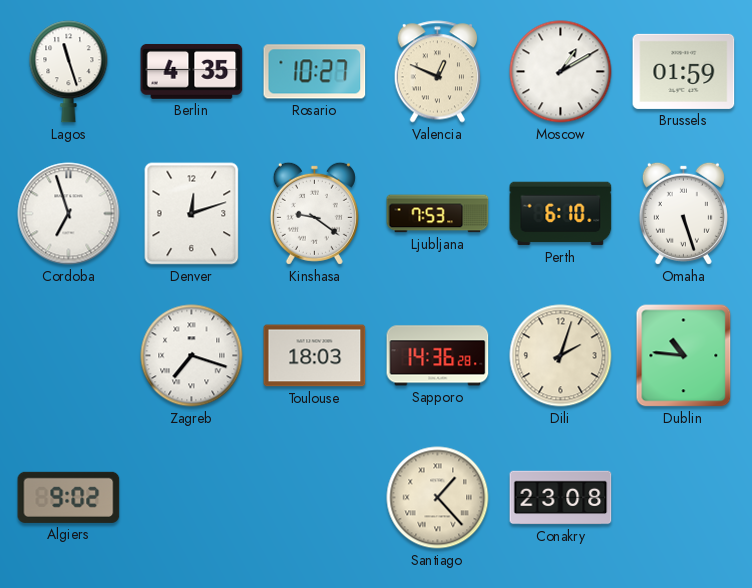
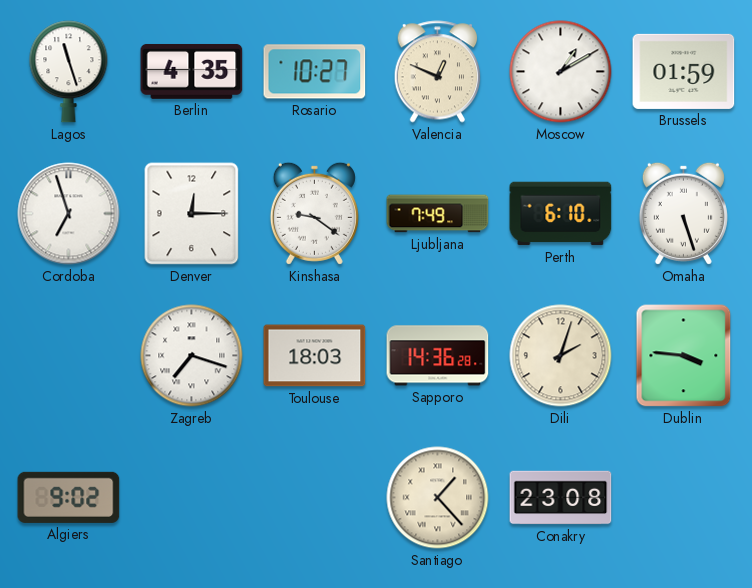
Denver: 12:12 -> 12:15 (192, 214)
Ljubljana: 7:53 -> 7:49 (438, 214)
Dublin: 10:46 -> 3:46 (684, 356)
